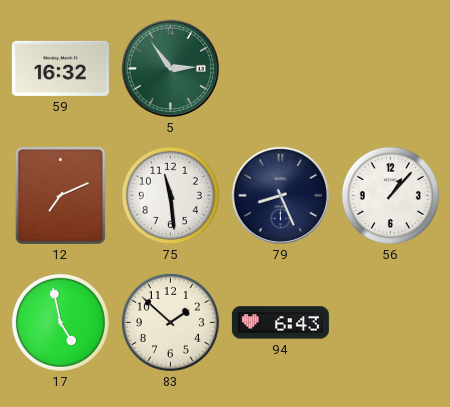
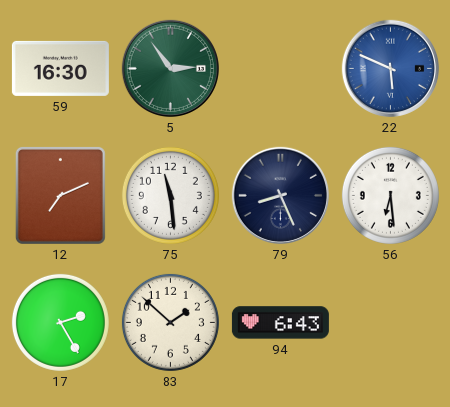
59: 16:32 -> 16:30 (60, 68)
22: none -> 5:49 (390, 68)
56: 1:07 -> 6:29 (390, 195)
17: 4:58 -> 2:25 (60, 322)
